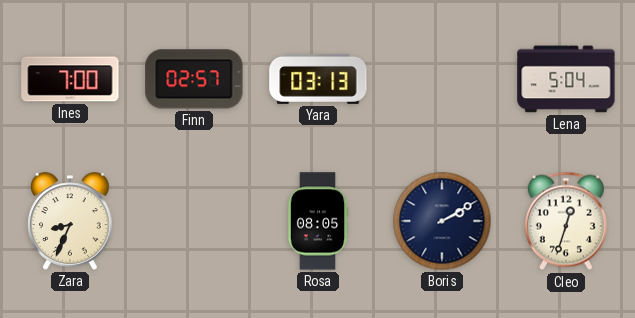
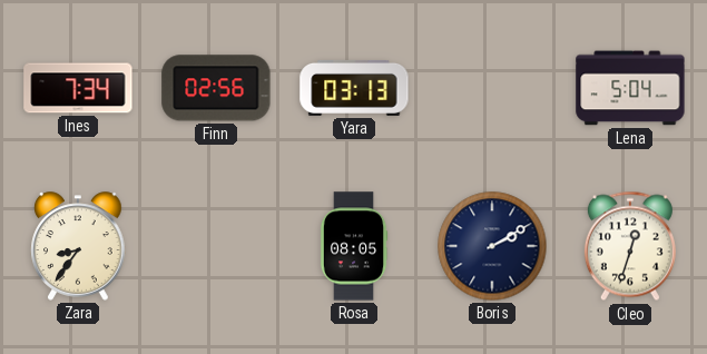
Ines: 7:00 -> 7:34 (78, 88)
Finn: 02:57 -> 02:56 (216, 88)
Zara: 8:34 -> 8:36 (78, 246)
